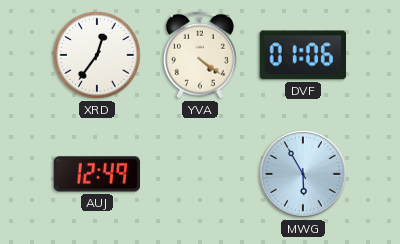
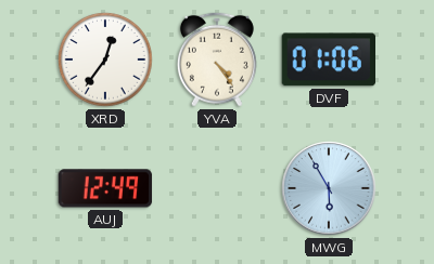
YVA: 4:21 -> 4:24 (217, 60)
